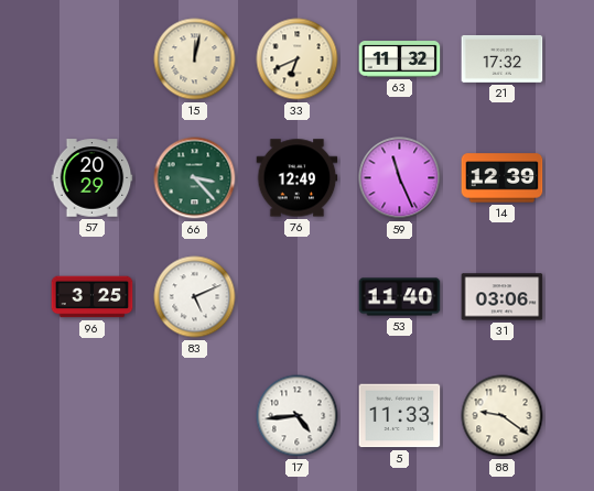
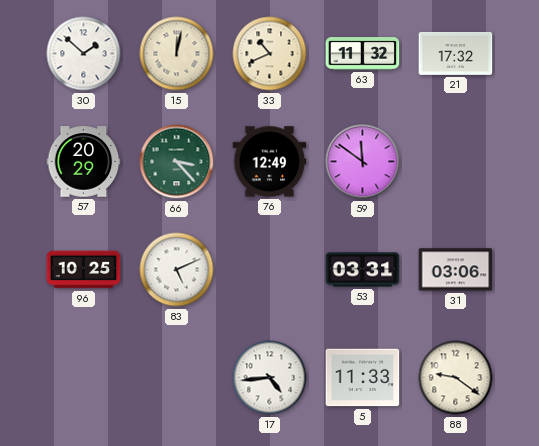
30: none -> 1:52 (84, 54)
33: 6:41 -> 10:41 (270, 54)
59: 11:26 -> 11:51 (363, 162)
14: 12:39 -> none (503, 178)
96: 3:25 -> 10:25 (84, 270)
53: 11:40 -> 03:31 (363, 270)
